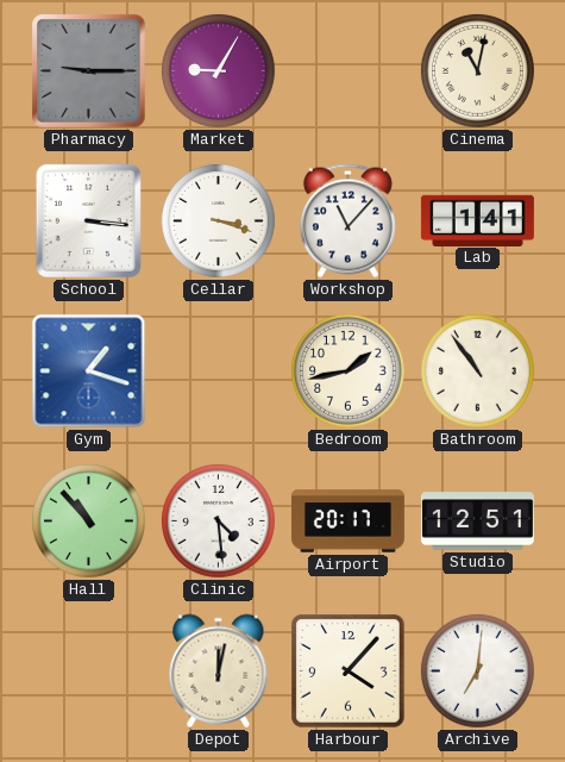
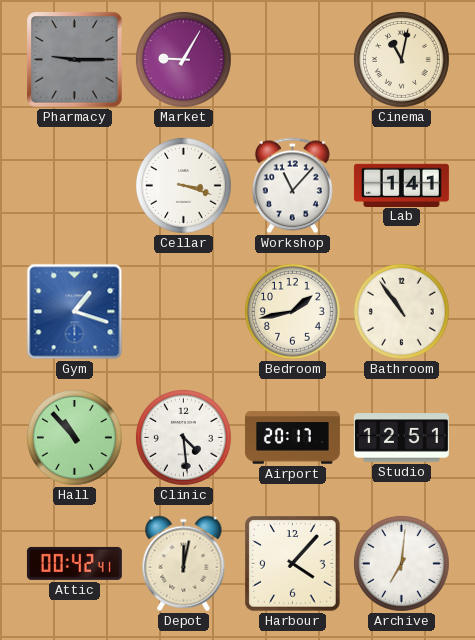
School: 3:16 -> none (88, 220)
Attic: none -> 00:42 (74, 563)
